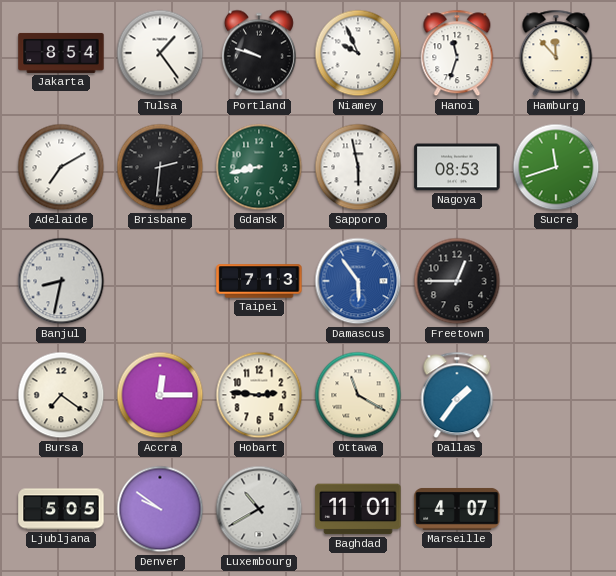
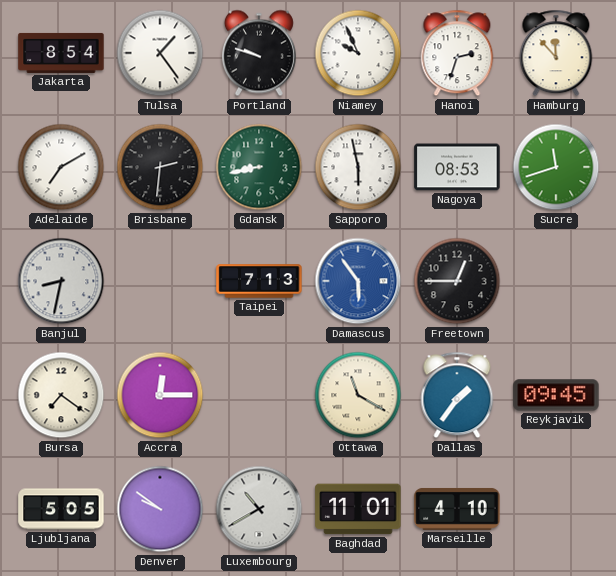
Hanoi: 11:33 -> 2:33 (457, 53)
Hobart: 2:46 -> none (259, 395)
Reykjavik: none -> 09:45 (556, 395)
Marseille: 4:07 -> 4:10 (457, 509)
